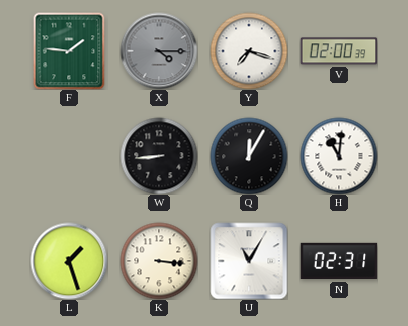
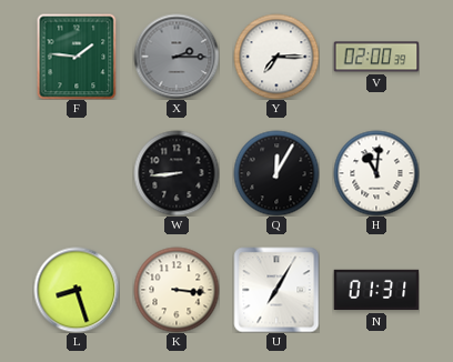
X: 4:15 -> 2:15 (177, 57)
Y: 7:18 -> 7:15 (276, 57)
L: 1:27 -> 8:27 (77, 290)
U: 11:05 -> 7:05 (276, 290)
N: 02:31 -> 01:31 (376, 290)
